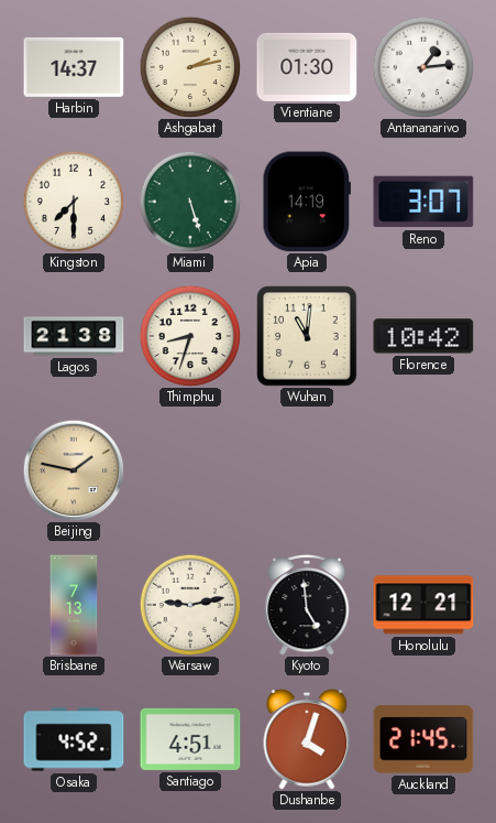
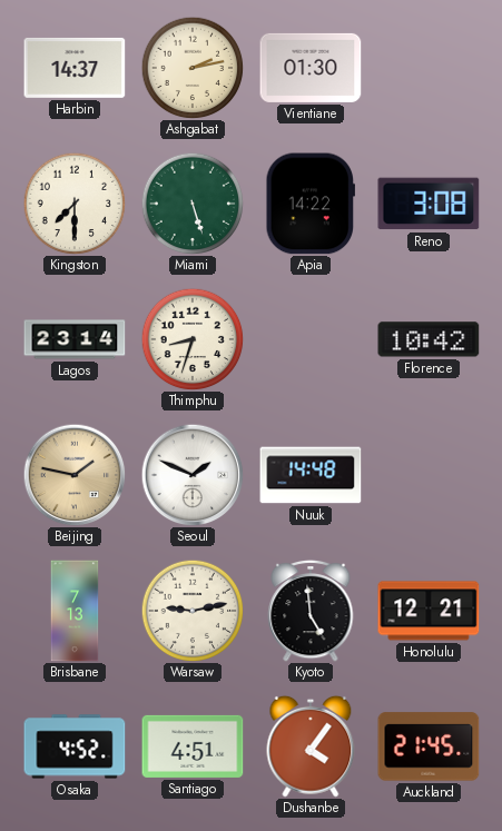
Antananarivo: 1:14 -> none (423, 67)
Apia: 14:19 -> 14:22 (311, 204)
Reno: 3:07 -> 3:08 (429, 204)
Lagos: 21:38 -> 23:14 (75, 339)
Wuhan: 11:01 -> none (307, 336)
Seoul: none -> 1:49 (193, 475)
Nuuk: none -> 14:48 (311, 475)
Dushanbe: 4:03 -> 4:06 (311, 746)
